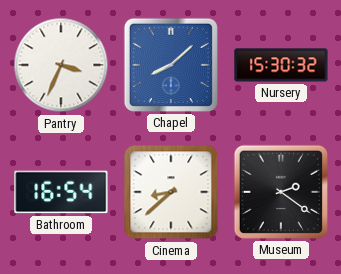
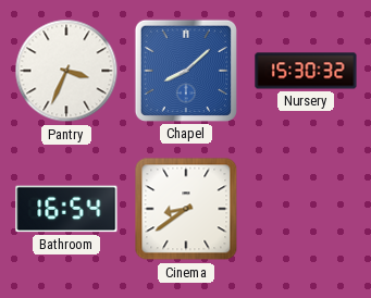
Cinema: 8:38 -> 8:39 (186, 209)
Museum: 2:21 -> none (281, 192)
